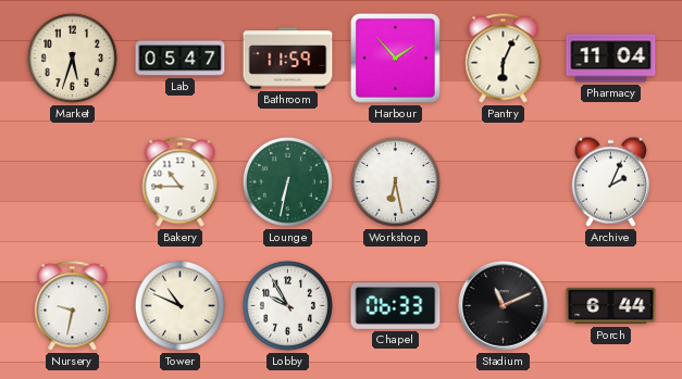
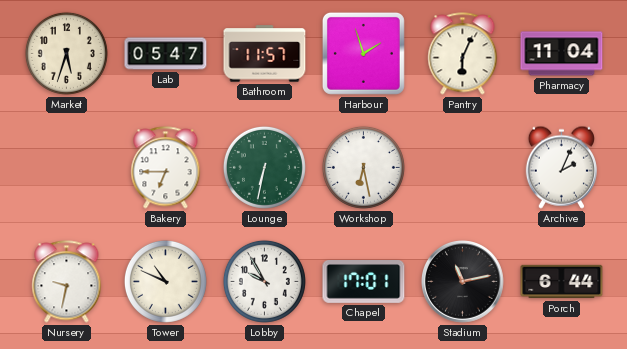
Bathroom: 11:59 -> 11:57 (265, 54)
Harbour: 1:53 -> 1:57 (363, 53)
Bakery: 10:45 -> 6:45 (166, 168)
Chapel: 06:33 -> 17:01 (364, 282)
Stadium: 11:11 -> 11:13 (463, 282)
